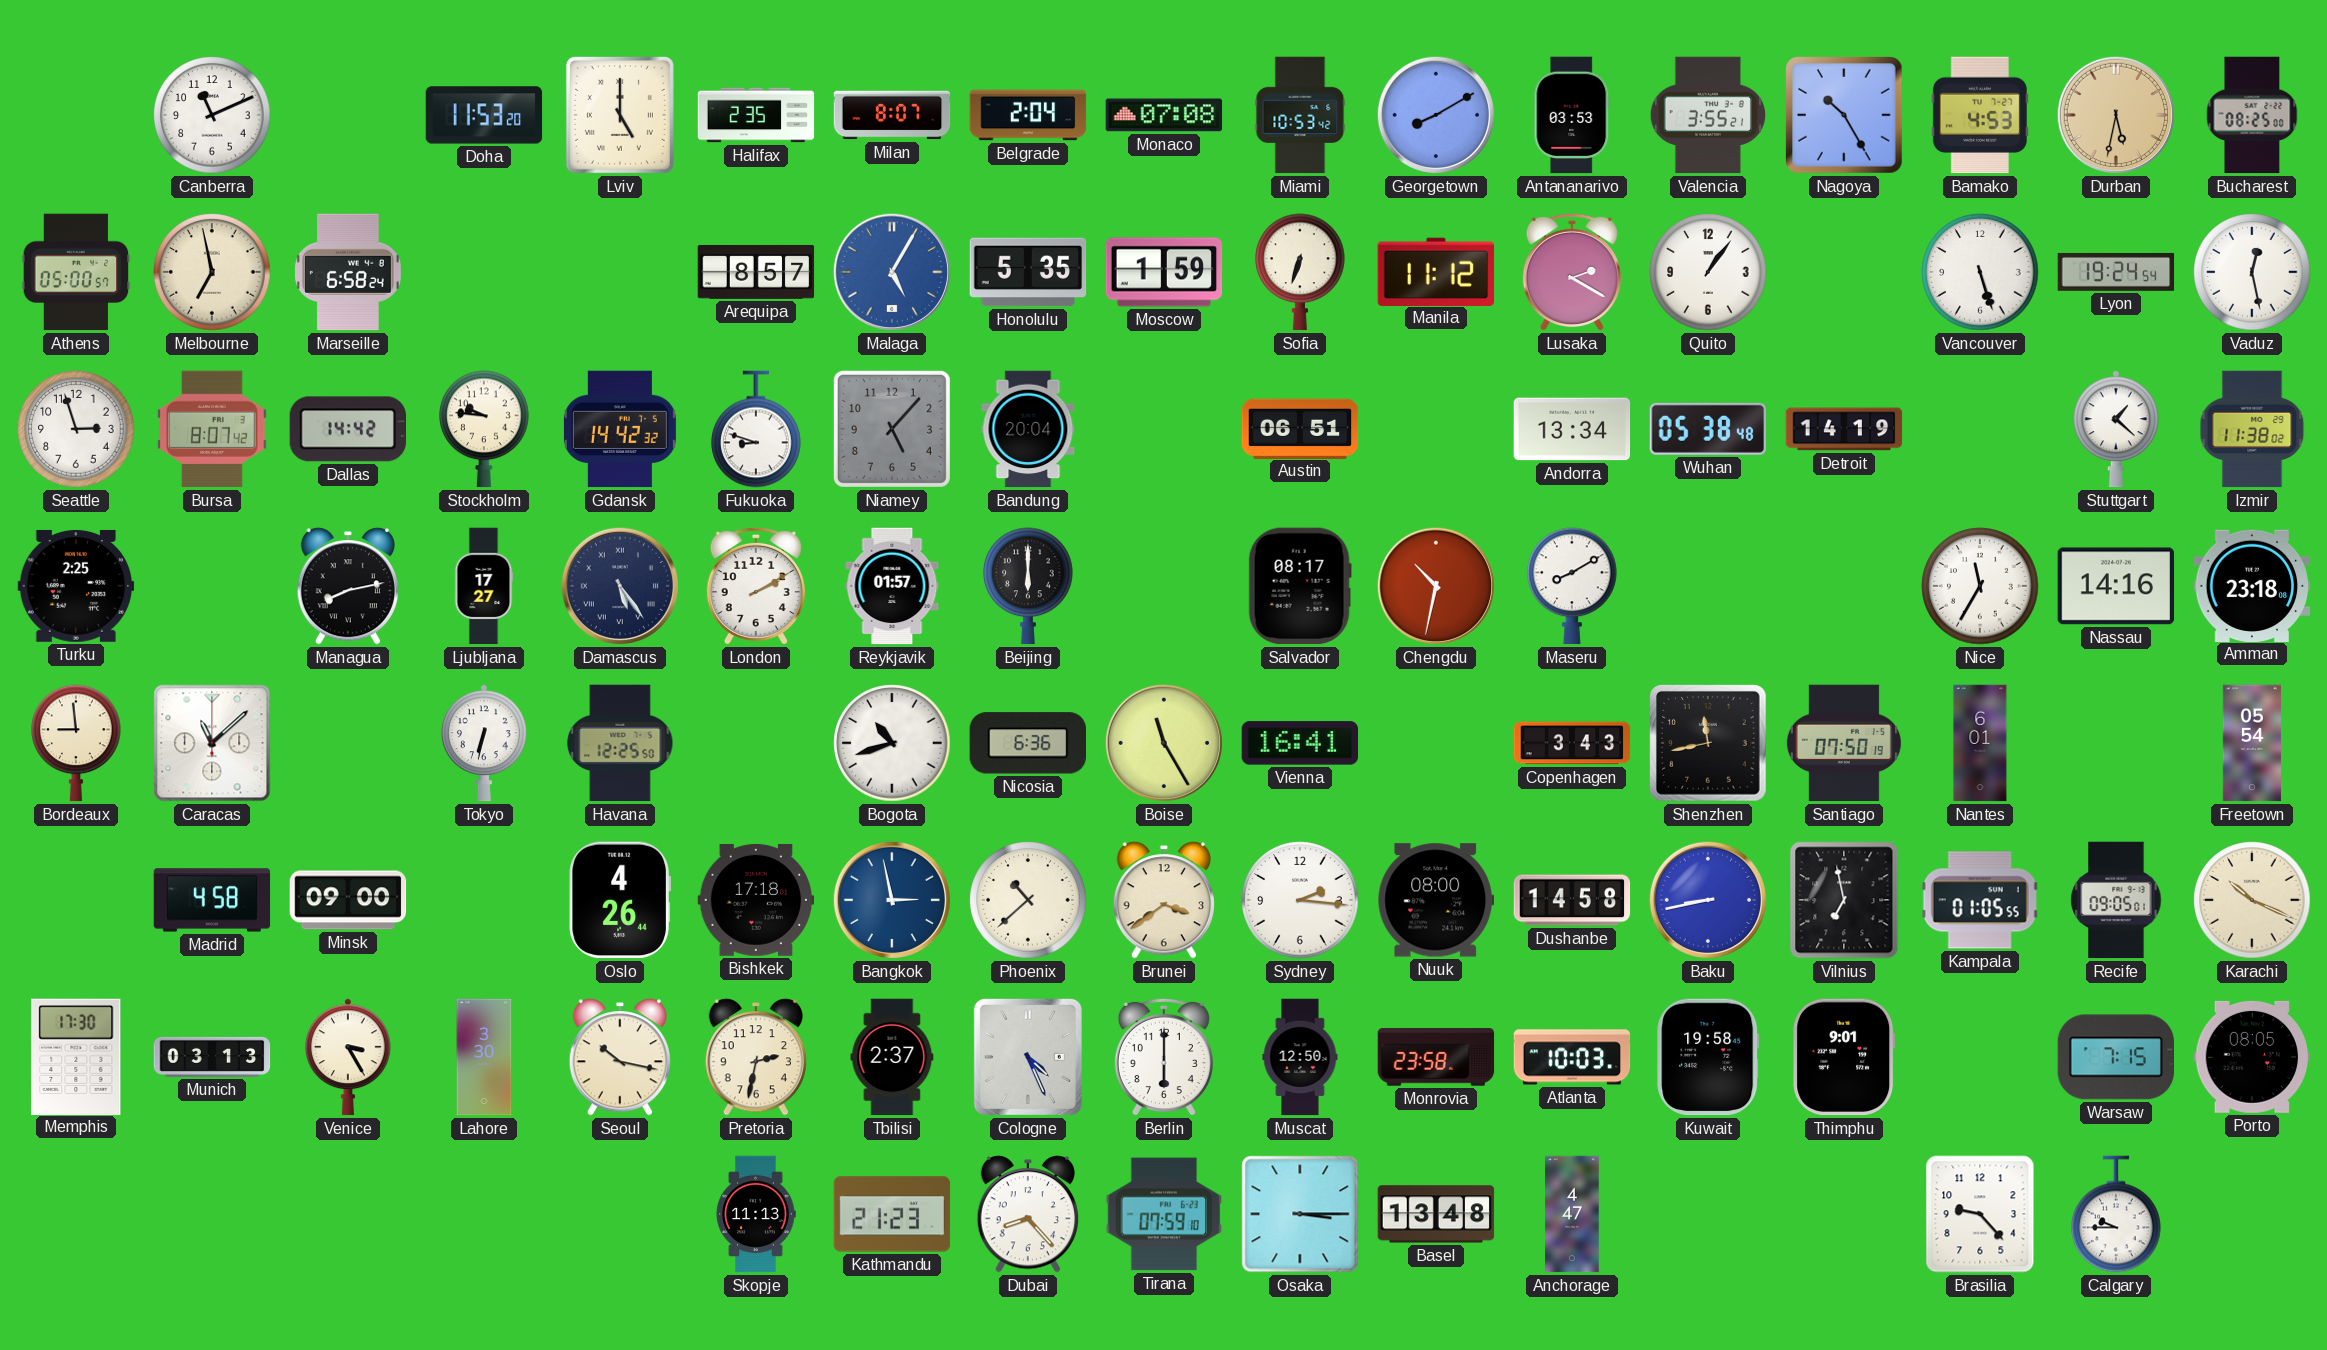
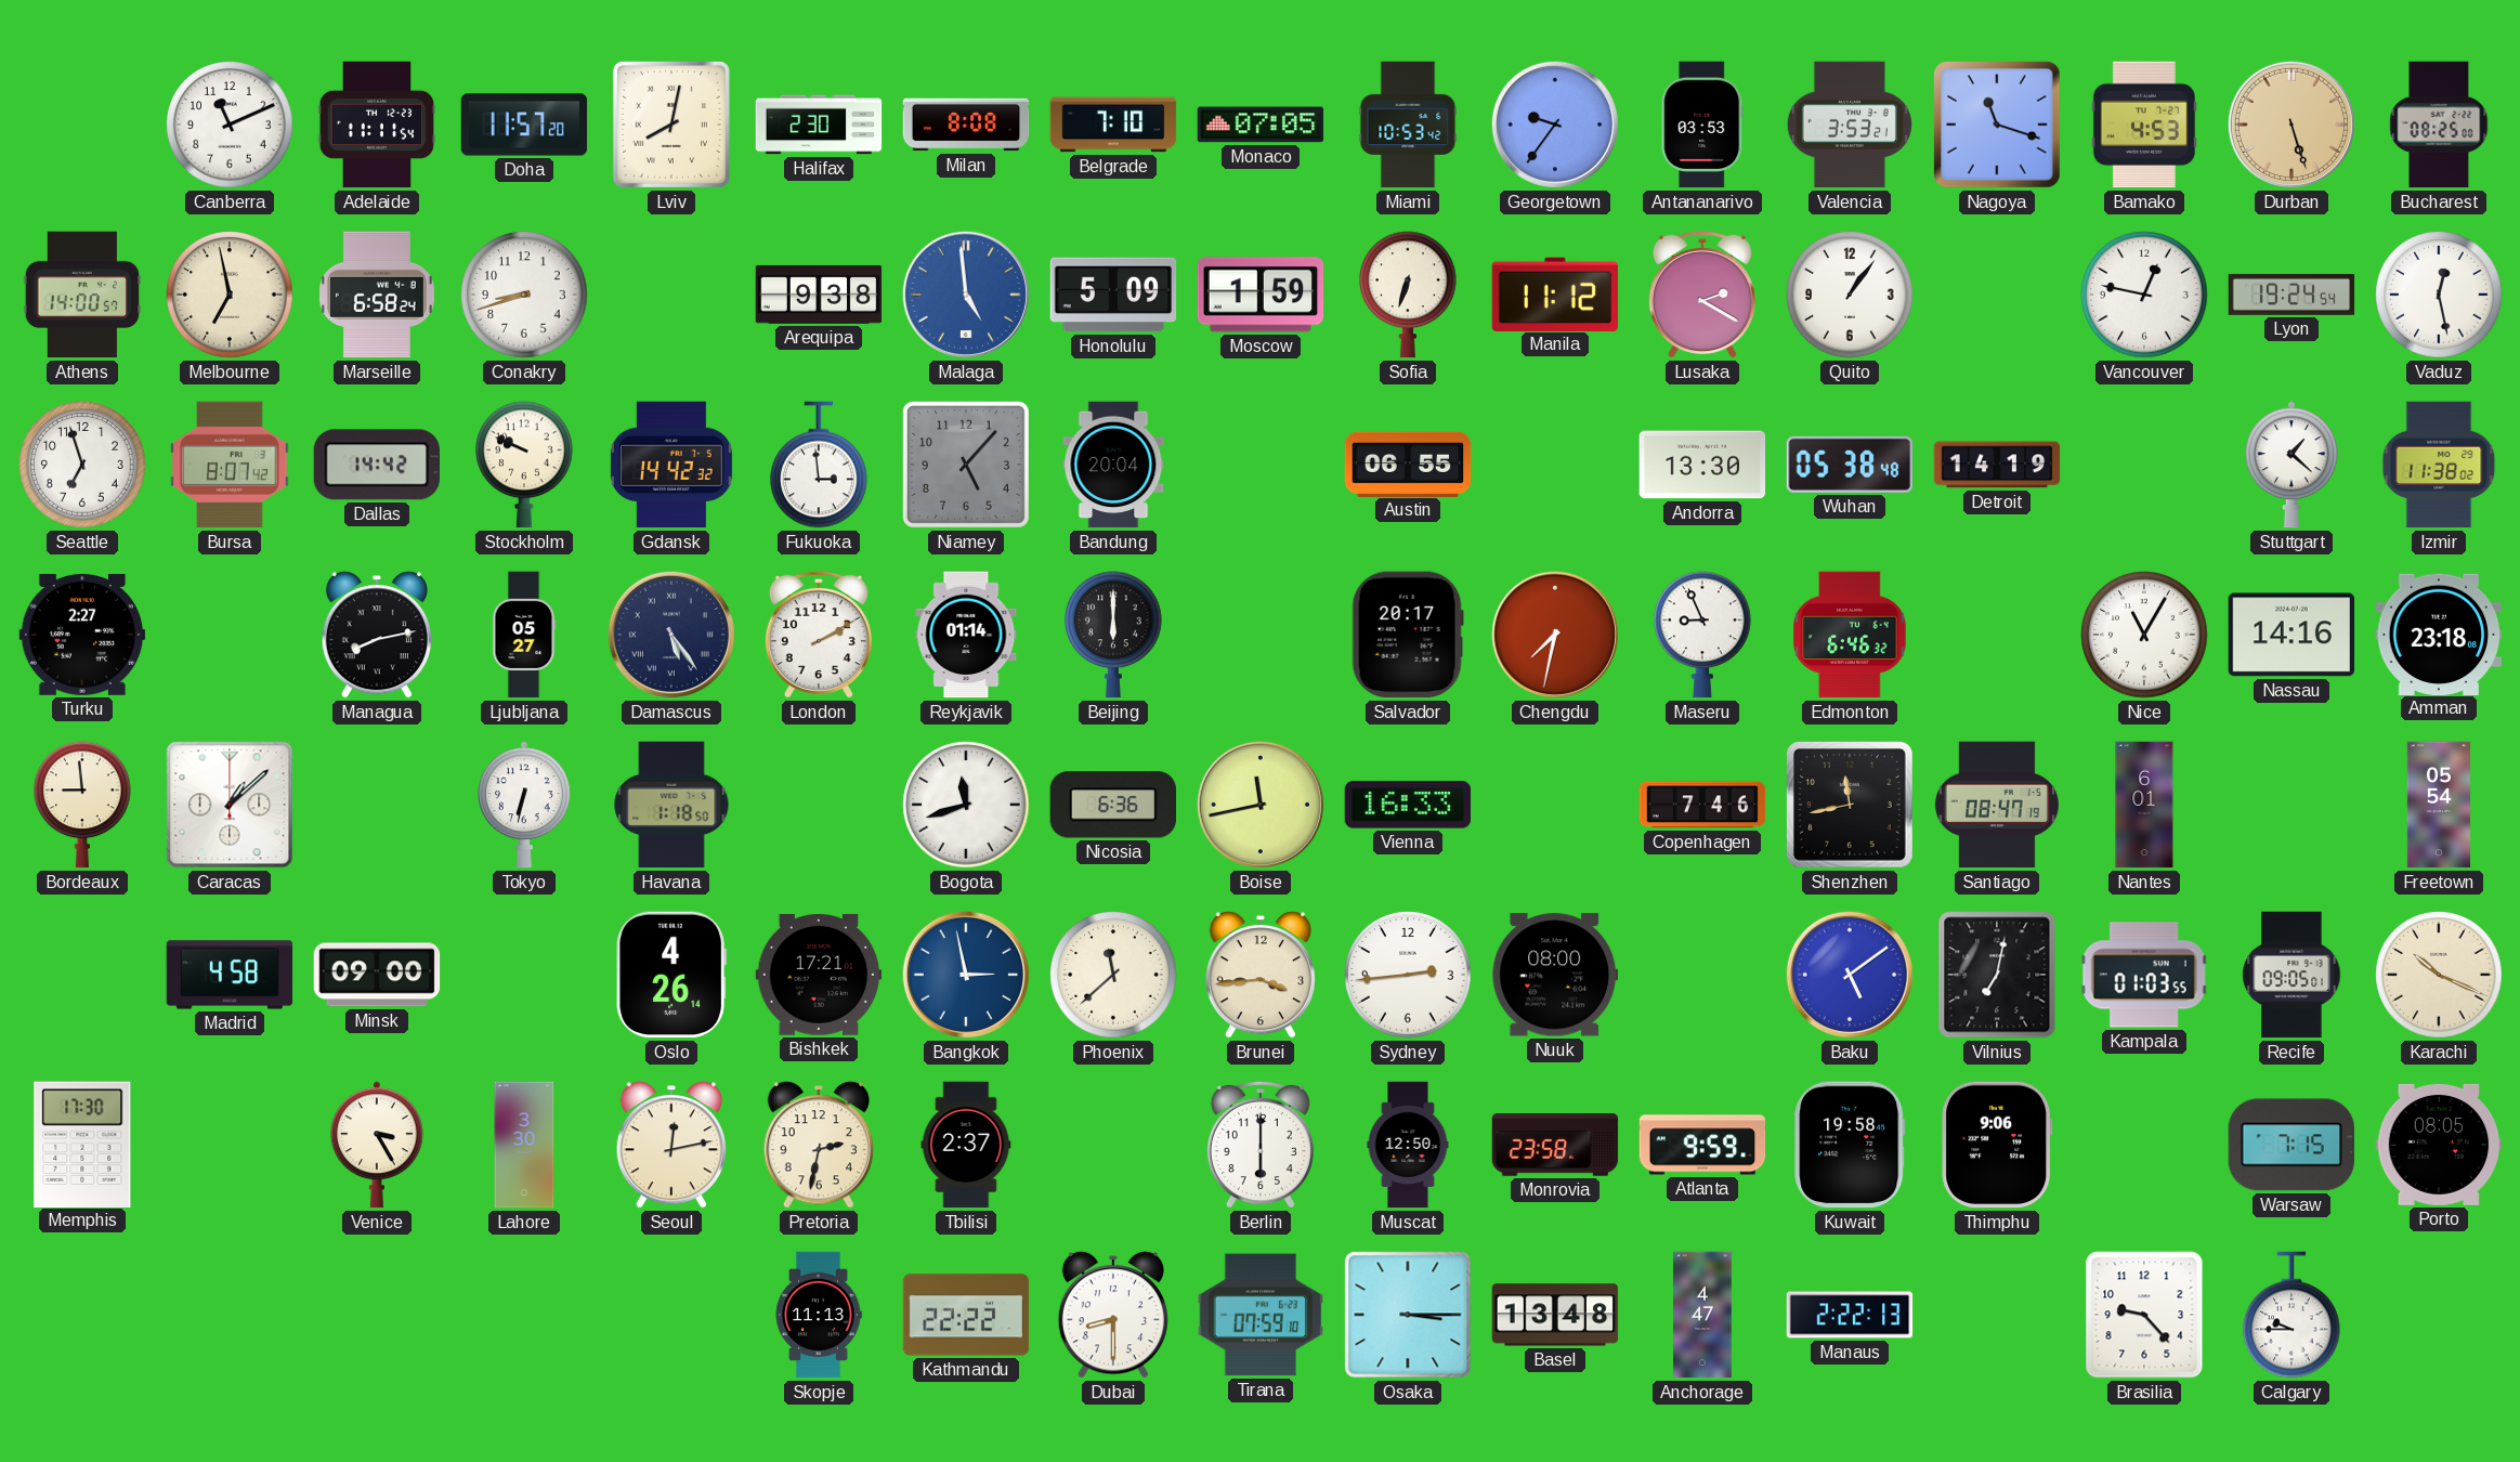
Adelaide: none -> 11:11 (377, 125)
Doha: 11:53 -> 11:57 (524, 125)
Lviv: 5:00 -> 8:02 (671, 125)
Halifax: 2:35 -> 2:30 (819, 125)
Milan: 8:07 -> 8:08 (966, 125)
Belgrade: 2:04 -> 7:10 (1113, 125)
Monaco: 07:08 -> 07:05 (1261, 125)
Georgetown: 8:10 -> 9:36 (1555, 125)
Valencia: 3:55 -> 3:53 (1849, 125)
Nagoya: 10:25 -> 11:18 (1998, 126)
Durban: 5:32 -> 5:27 (2291, 125)
Athens: 05:00 -> 14:00 (82, 295)
Conakry: none -> 8:42 (524, 295)
Arequipa: 8:57 -> 9:38 (819, 295)
Malaga: 5:05 -> 4:59 (966, 295)
Honolulu: 5:35 -> 5:09 (1113, 295)
Vancouver: 5:27 -> 12:47 (2144, 295)
Seattle: 2:57 -> 6:57 (82, 465)
Stockholm: 9:46 -> 9:49 (524, 465)
Fukuoka: 8:48 -> 2:59 (819, 465)
Austin: 06:51 -> 06:55 (1408, 464)
Andorra: 13:34 -> 13:30 (1702, 465)
Turku: 2:25 -> 2:27 (82, 635)
Ljubljana: 17:27 -> 05:27 (524, 635)
Reykjavik: 01:57 -> 01:14 (966, 635)
Salvador: 08:17 -> 20:17 (1408, 635)
Chengdu: 10:32 -> 7:32 (1555, 635)
Maseru: 8:10 -> 8:56 (1702, 635)
Edmonton: none -> 6:46 (1850, 635)
Nice: 11:35 -> 11:05 (2144, 635)
Caracas: 11:08 -> 1:08 (230, 805)
Havana: 12:25 -> 1:18 (671, 805)
Bogota: 10:42 -> 11:42 (966, 805)
Boise: 11:25 -> 11:43 (1261, 805)
Vienna: 16:41 -> 16:33 (1408, 805)
Copenhagen: 3:43 -> 7:46 (1702, 805)
Santiago: 07:50 -> 08:47 (1997, 805)
Oslo: 4:26:44 -> 4:26:14 (670, 975)
Bishkek: 17:18 -> 17:21 (819, 975)
Phoenix: 10:38 -> 11:38 (1113, 975)
Brunei: 3:39 -> 3:44 (1261, 975)
Sydney: 2:16 -> 2:44 (1408, 975)
Dushanbe: 14:58 -> none (1572, 900)
Baku: 8:43 -> 5:09 (1850, 975)
Vilnius: 6:58 -> 7:02 (1997, 975)
Kampala: 01:05 -> 01:03 (2144, 975)
Munich: 03:13 -> none (212, 1057)
Seoul: 10:17 -> 12:13 (671, 1145)
Cologne: 4:26 -> none (1028, 1057)
Atlanta: 10:03 -> 9:59 (1702, 1145)
Thimphu: 9:01 -> 9:06 (1997, 1145)
Kathmandu: 21:23 -> 22:22 (966, 1315)
Dubai: 8:23 -> 8:30 (1113, 1315)
Manaus: none -> 2:22 (1850, 1315)
